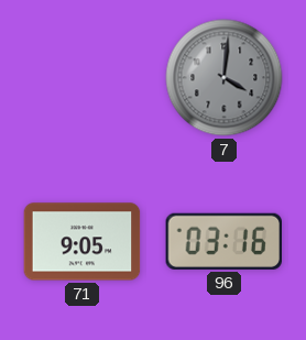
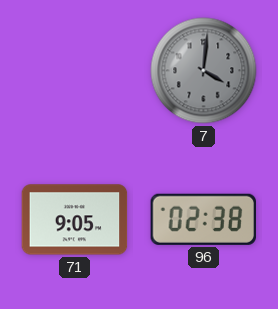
96: 03:16 -> 02:38 (203, 219)
